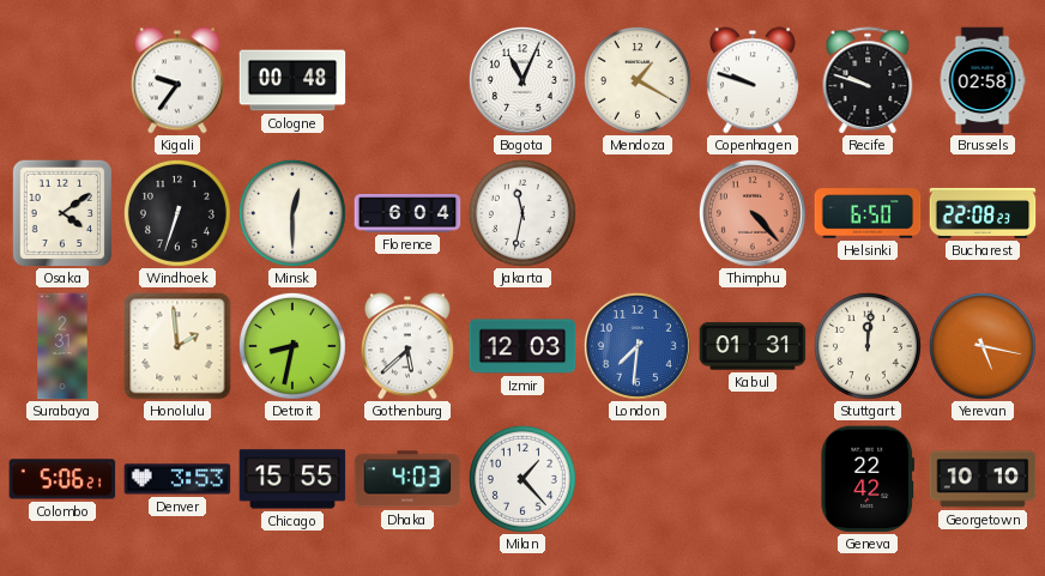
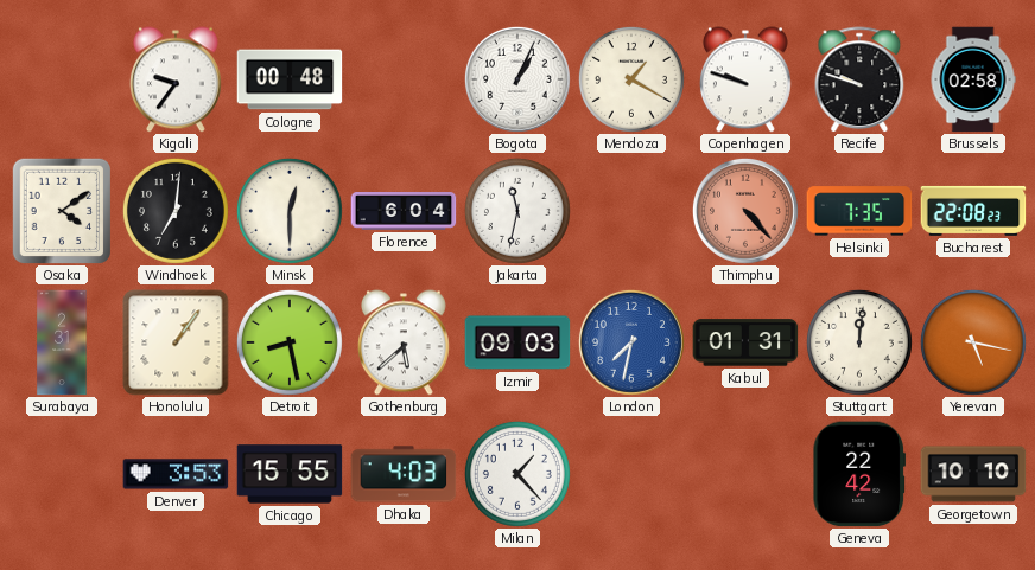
Bogota: 11:04 -> 1:04 (517, 79)
Windhoek: 6:33 -> 7:01 (176, 211)
Helsinki: 6:50 -> 7:35 (859, 211)
Honolulu: 1:59 -> 1:06 (176, 342)
Detroit: 8:32 -> 8:28 (290, 342)
Izmir: 12:03 -> 09:03 (517, 342)
London: 7:31 -> 7:32 (631, 342)
Colombo: 5:06 -> none (62, 479)
